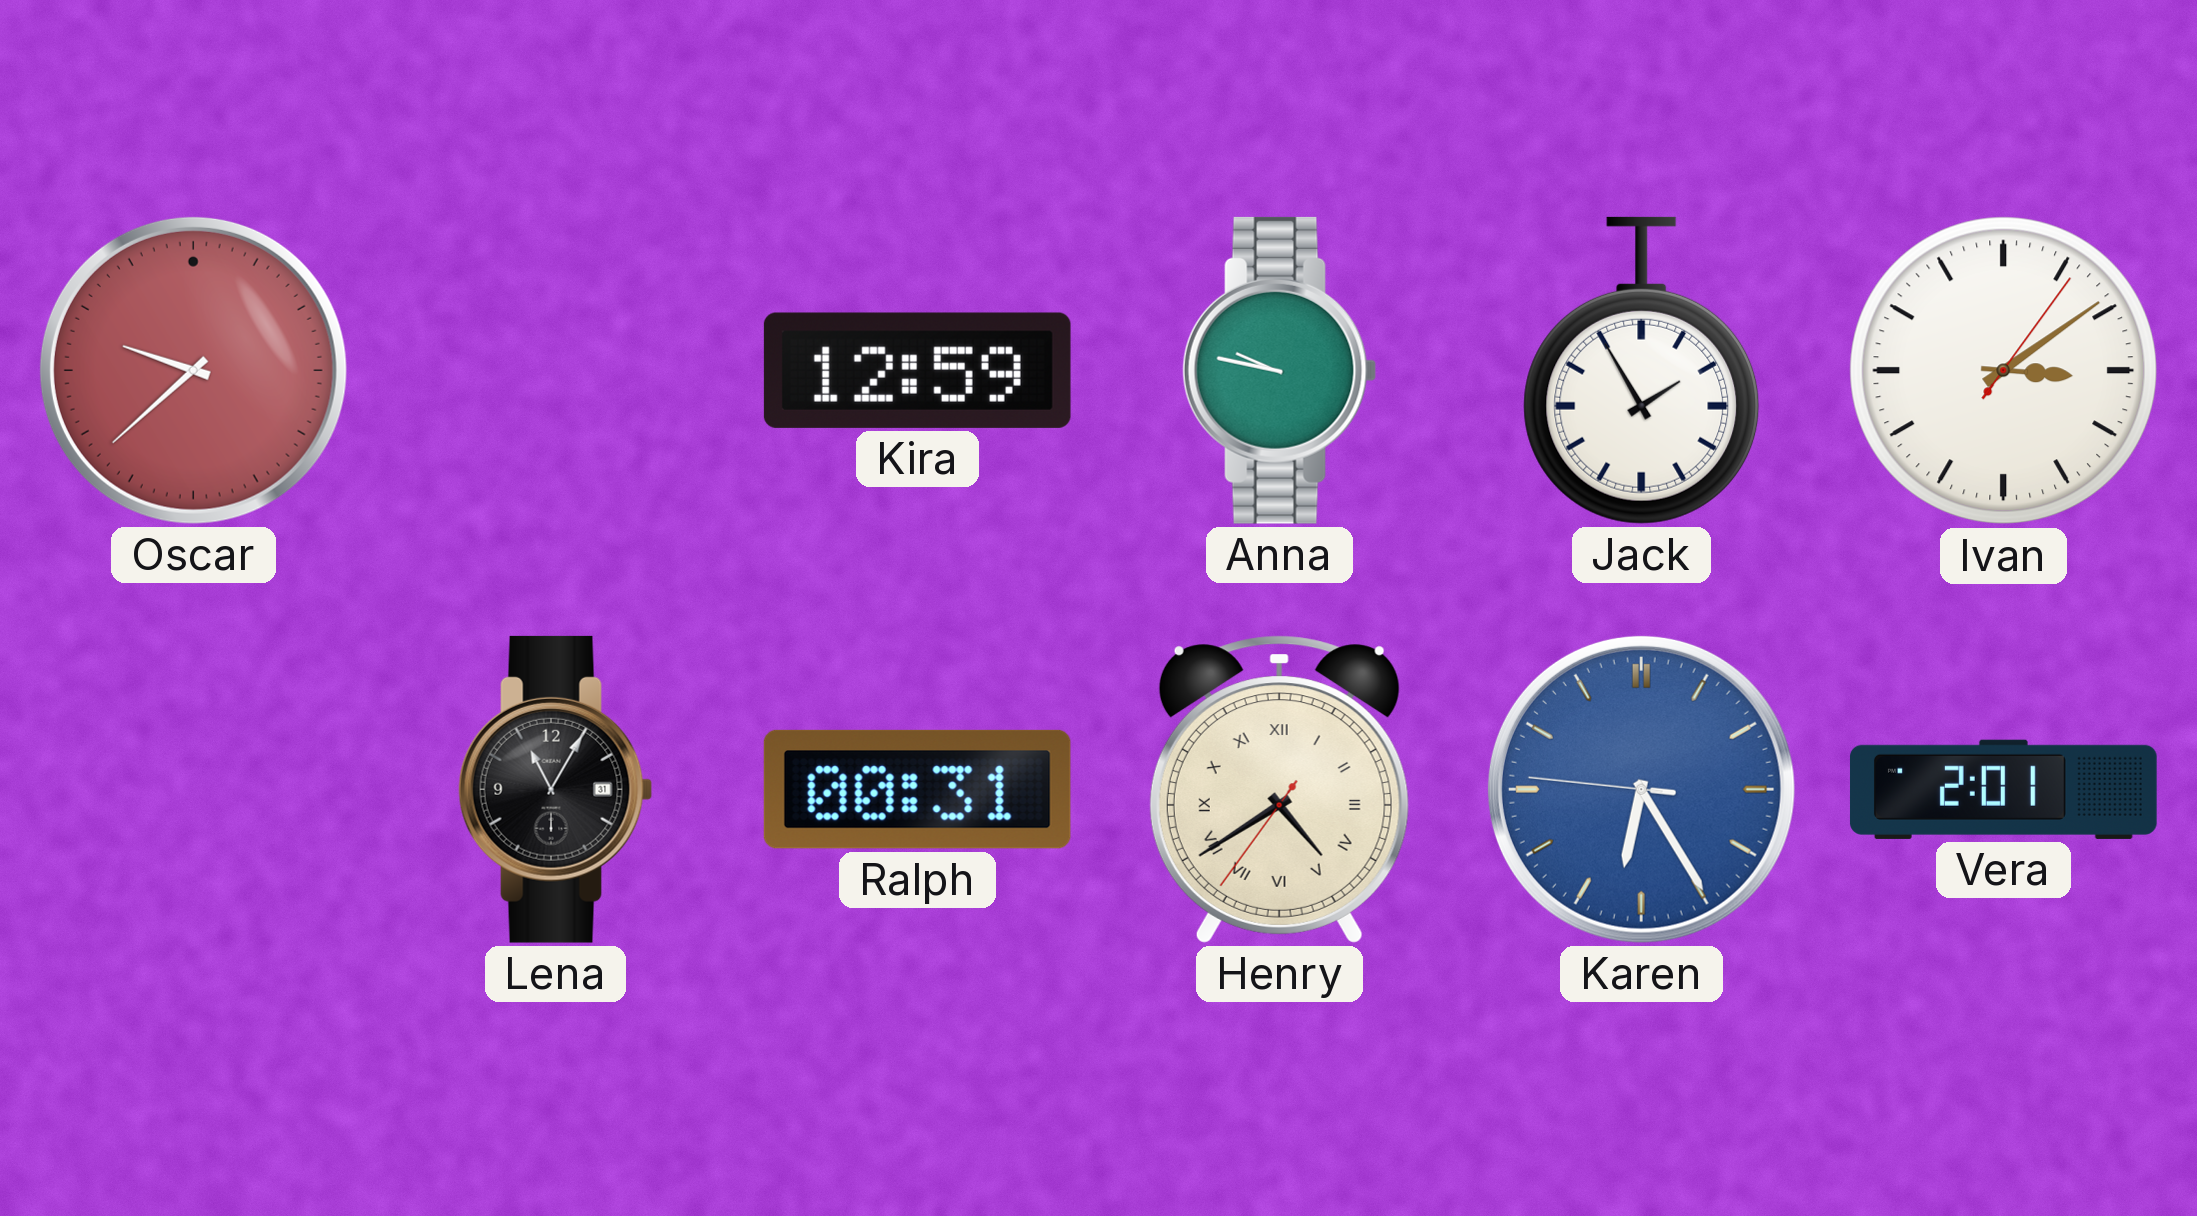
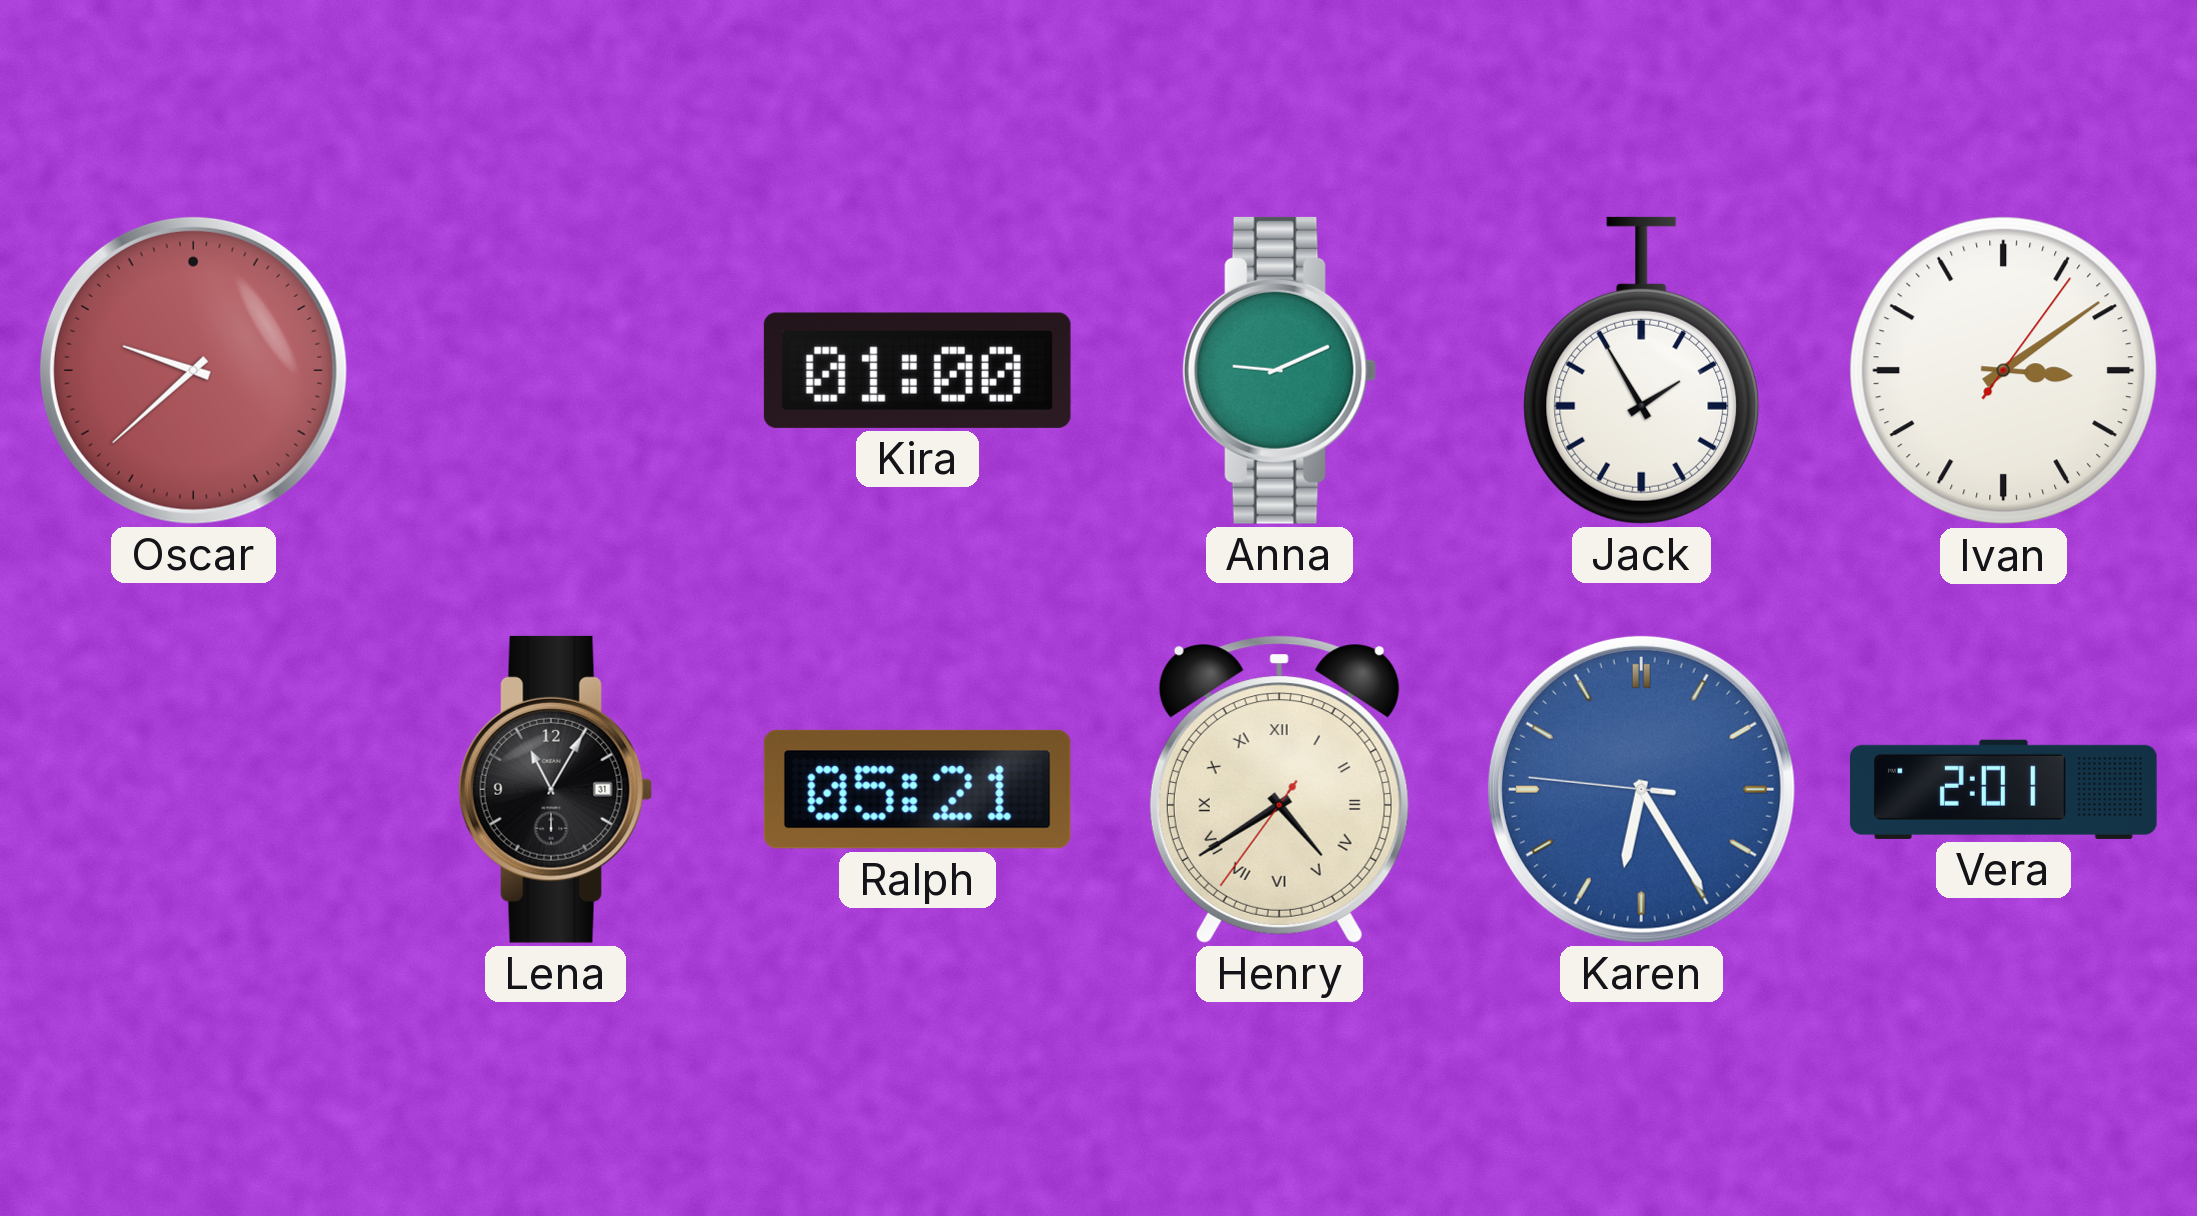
Kira: 12:59 -> 01:00 (917, 370)
Anna: 9:47 -> 9:11 (1280, 370)
Ralph: 00:31 -> 05:21 (917, 789)
